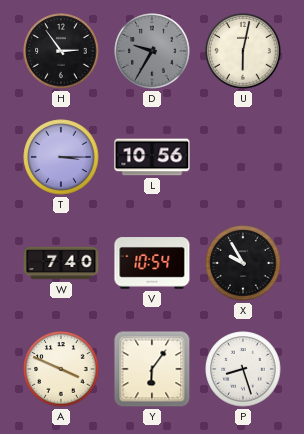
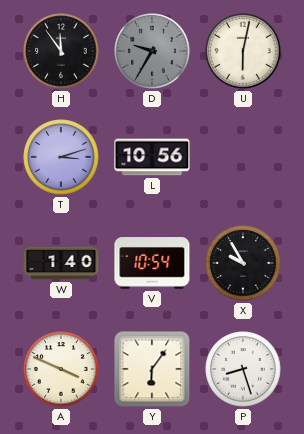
H: 2:54 -> 11:54 (61, 51)
T: 3:15 -> 3:12 (61, 157)
W: 7:40 -> 1:40 (61, 263)
